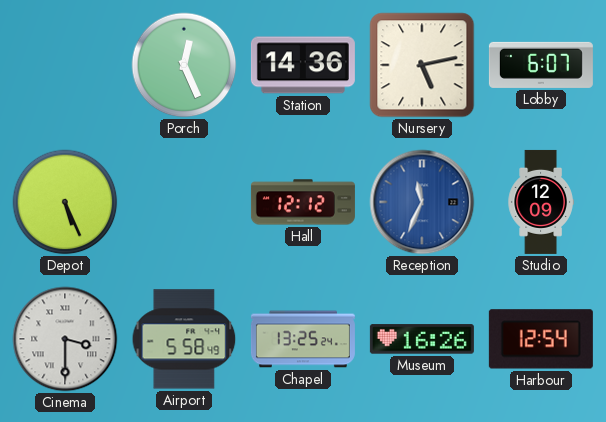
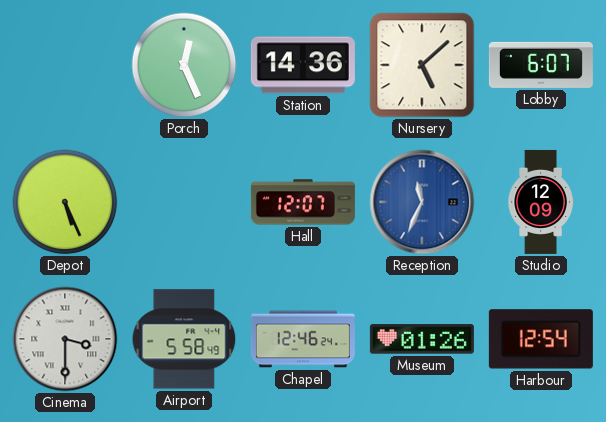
Nursery: 5:13 -> 5:08 (422, 65)
Hall: 12:12 -> 12:07 (303, 202)
Chapel: 13:25 -> 12:46 (303, 339)
Museum: 16:26 -> 01:26 (422, 339)
